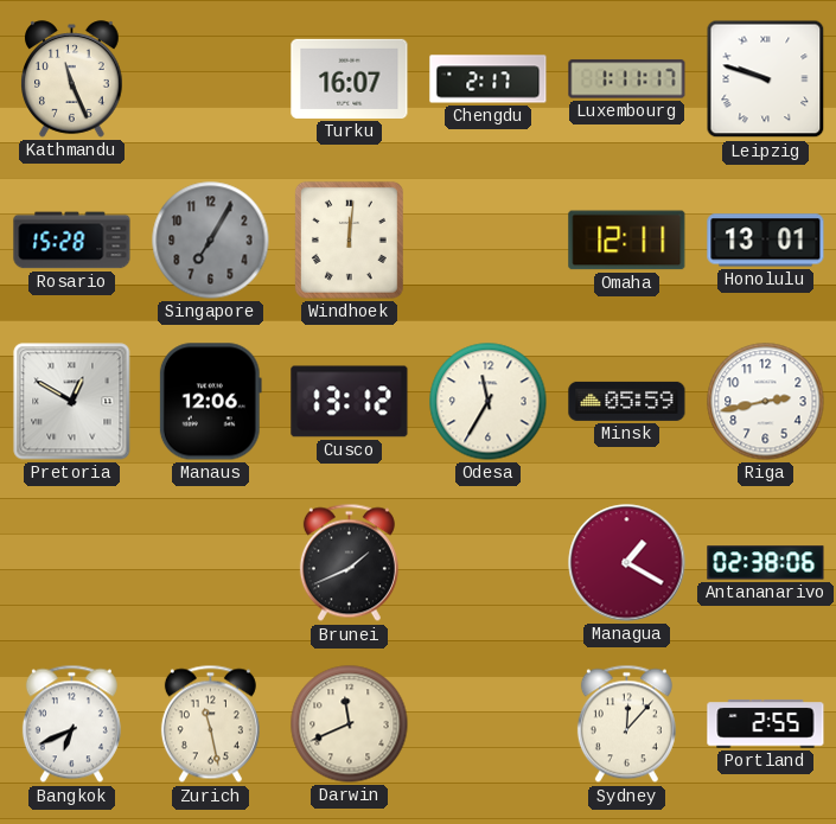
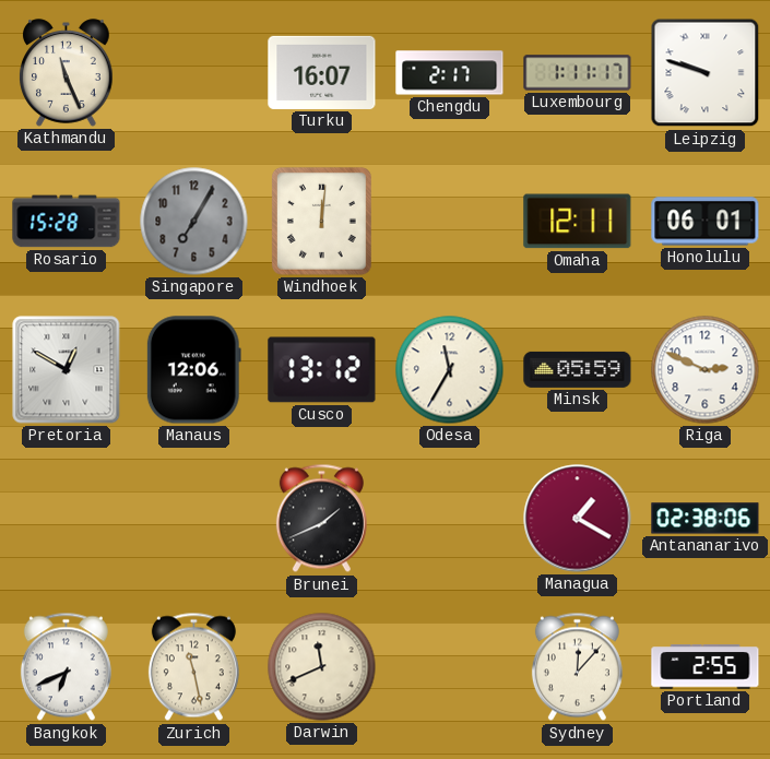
Honolulu: 13:01 -> 06:01 (706, 222)
Riga: 2:43 -> 2:49 (706, 370)
